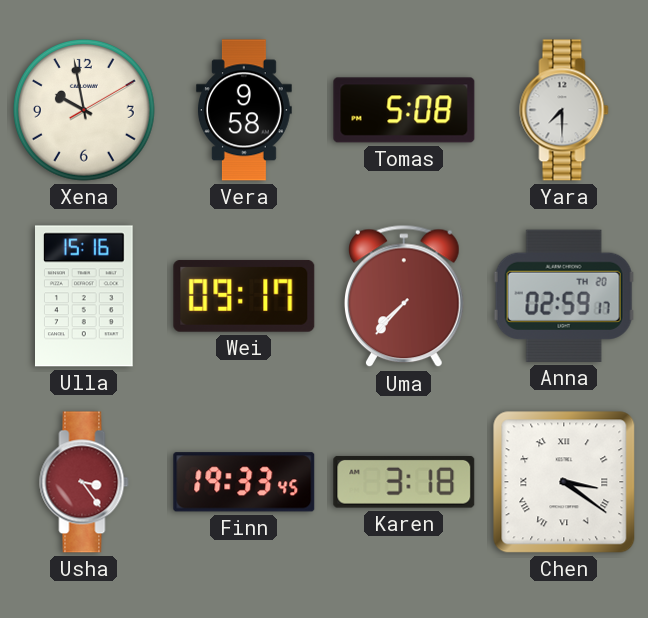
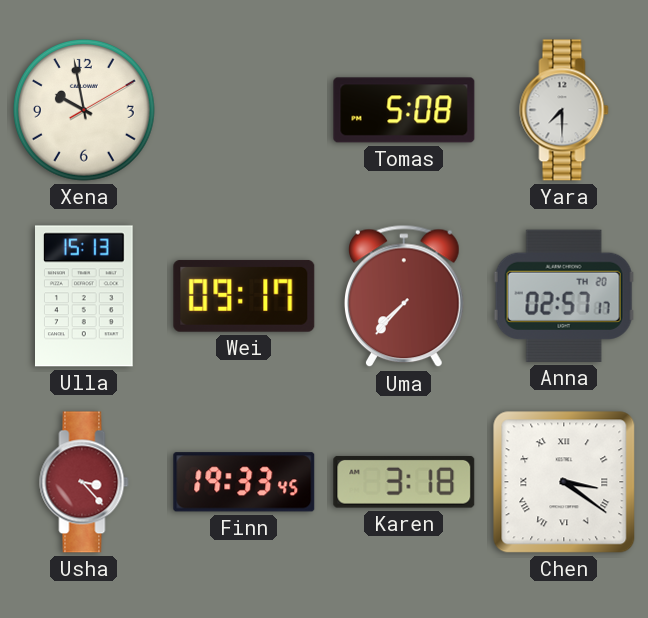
Vera: 9:58 -> none (244, 110)
Ulla: 15:16 -> 15:13 (85, 296)
Anna: 02:59 -> 02:57 (564, 296)
Usha: 3:24 -> 3:23 (84, 482)
